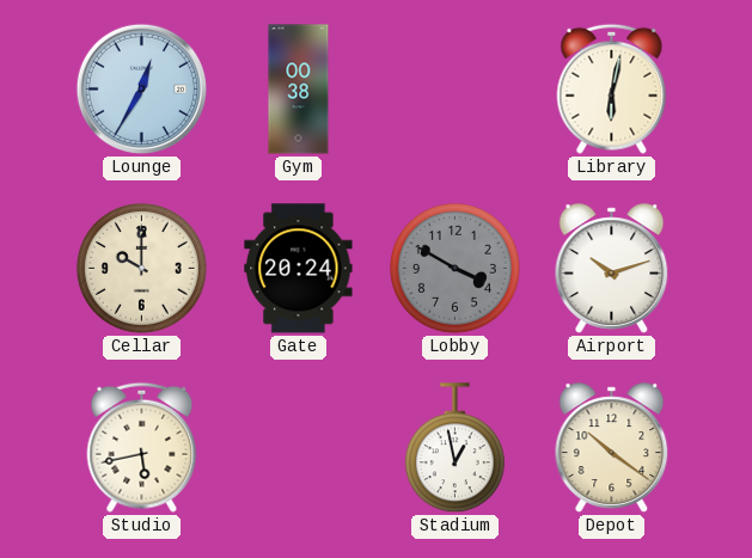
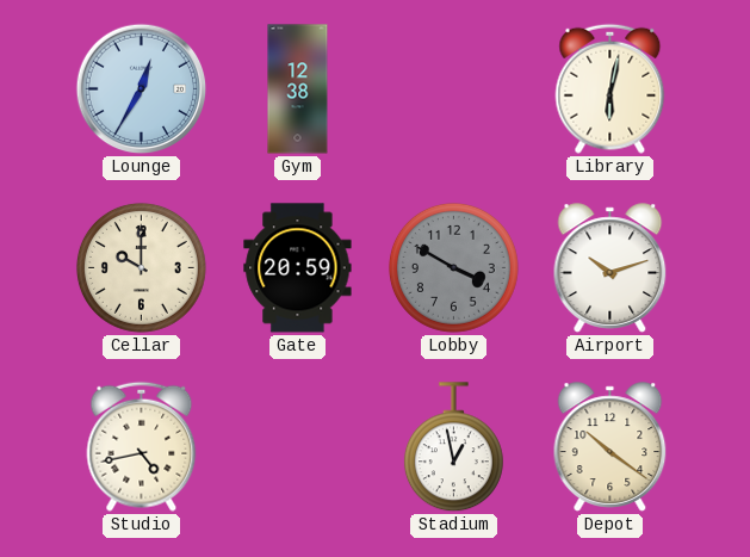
Gym: 00:38 -> 12:38 (298, 89)
Gate: 20:24 -> 20:59 (298, 268)
Studio: 5:43 -> 4:43 (142, 446)
